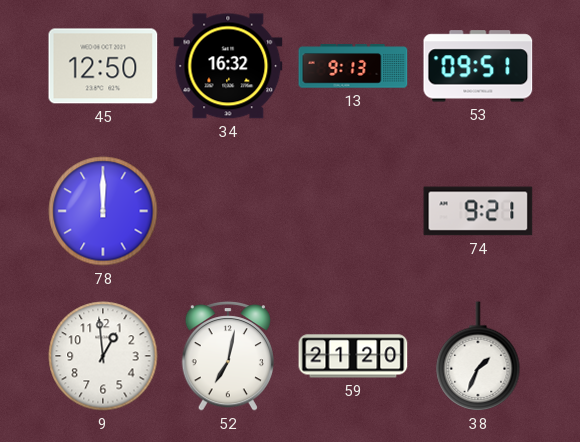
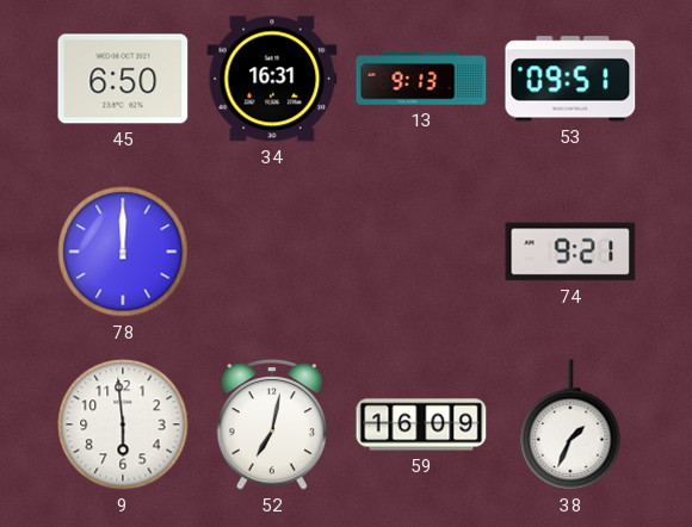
45: 12:50 -> 6:50 (123, 79)
34: 16:32 -> 16:31 (272, 79)
9: 12:59 -> 5:59 (123, 424)
59: 21:20 -> 16:09 (421, 424)
